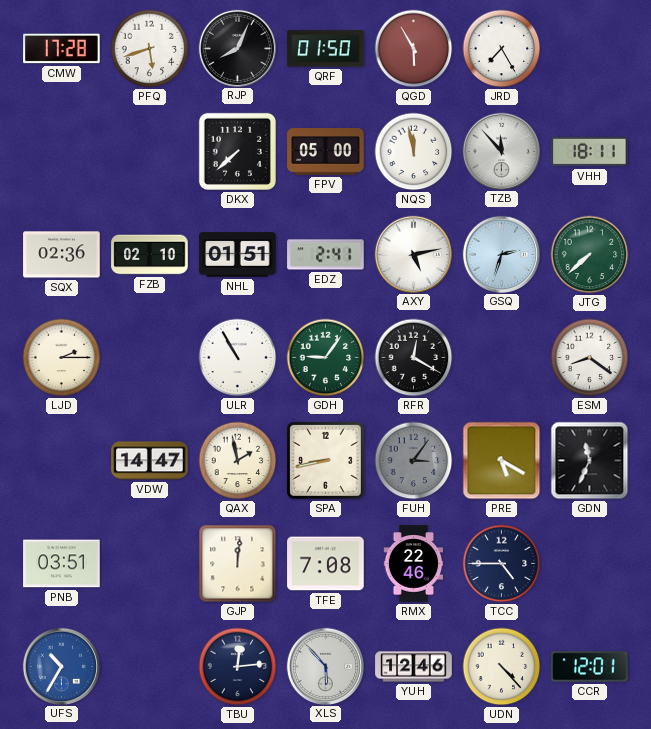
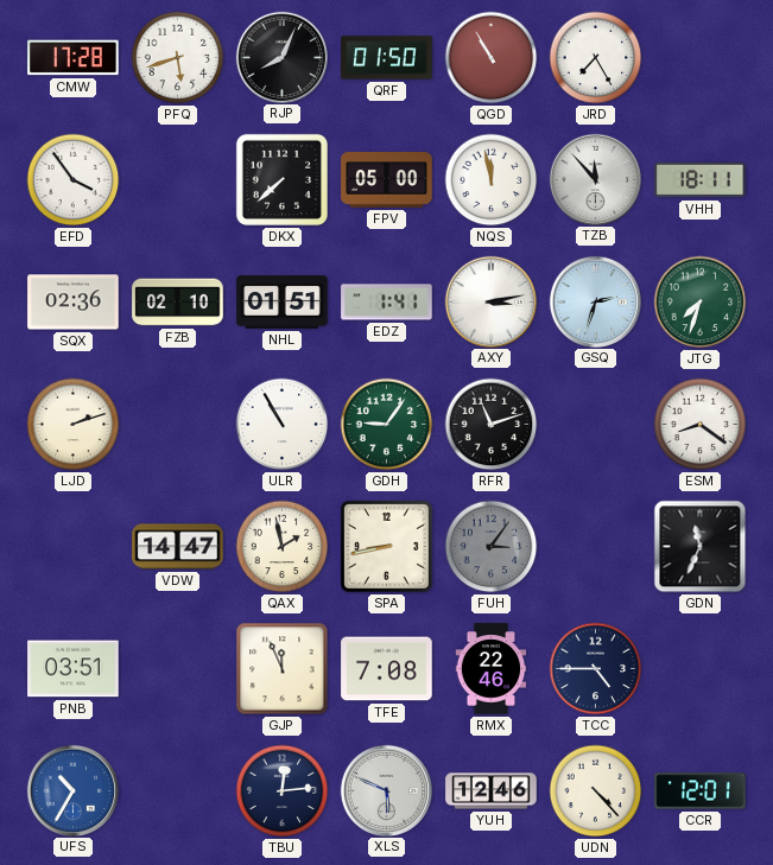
QGD: 5:55 -> 10:55 (492, 58)
EFD: none -> 3:54 (74, 180)
EDZ: 2:41 -> 1:41 (387, 303)
AXY: 5:13 -> 3:13 (490, 301)
JTG: 7:38 -> 7:33 (701, 303)
LJD: 2:15 -> 2:12 (74, 425)
RFR: 12:20 -> 11:12 (492, 425)
PRE: 5:20 -> none (502, 461)
GJP: 12:01 -> 11:56 (283, 669)
XLS: 5:53 -> 5:49 (386, 790)
